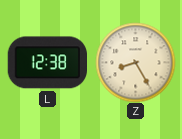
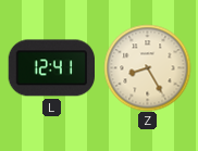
L: 12:38 -> 12:41 (51, 68)
